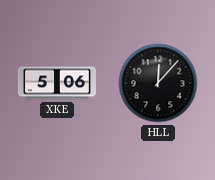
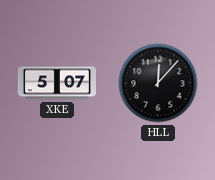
XKE: 5:06 -> 5:07 (57, 83)
